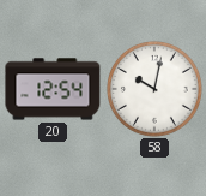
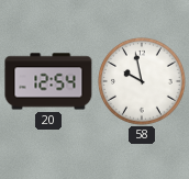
58: 10:02 -> 9:58 (143, 82)
